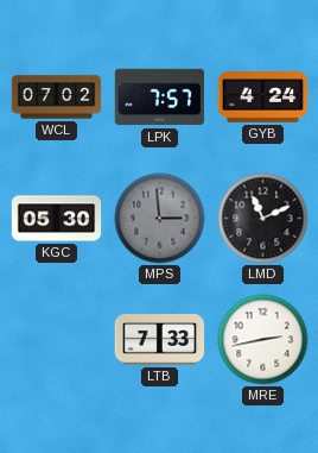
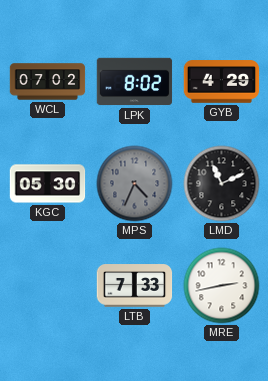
LPK: 7:57 -> 8:02 (135, 82)
GYB: 4:24 -> 4:29 (222, 82)
MPS: 2:59 -> 4:34 (135, 184)
